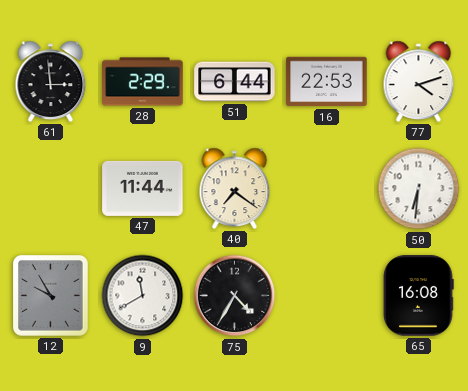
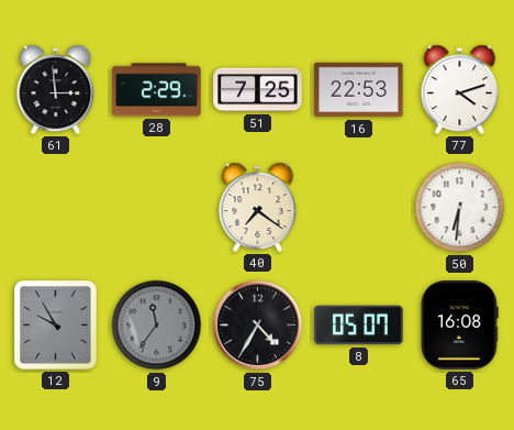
51: 6:44 -> 7:25 (258, 90)
47: 11:44 -> none (143, 188)
9: 11:40 -> 11:36 (157, 326)
9 dial: white -> grey (157, 326)
8: none -> 05:07 (359, 326)
